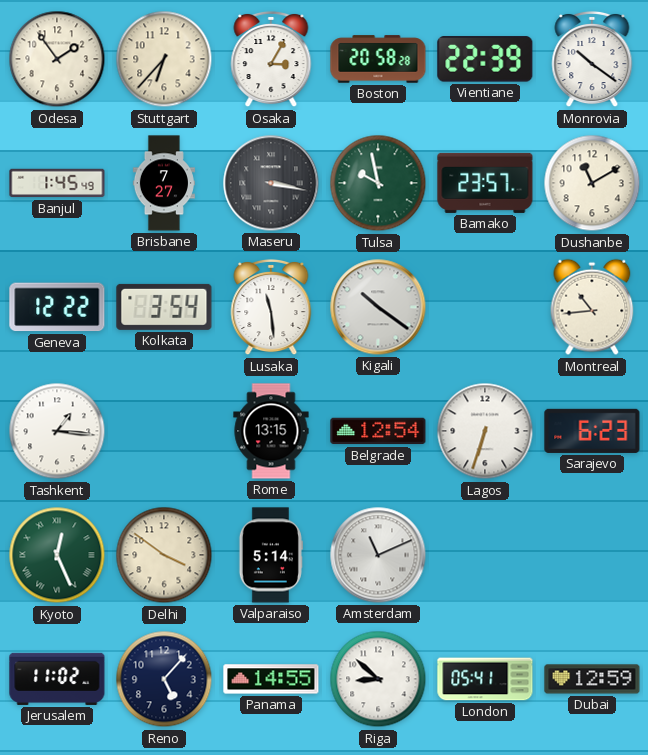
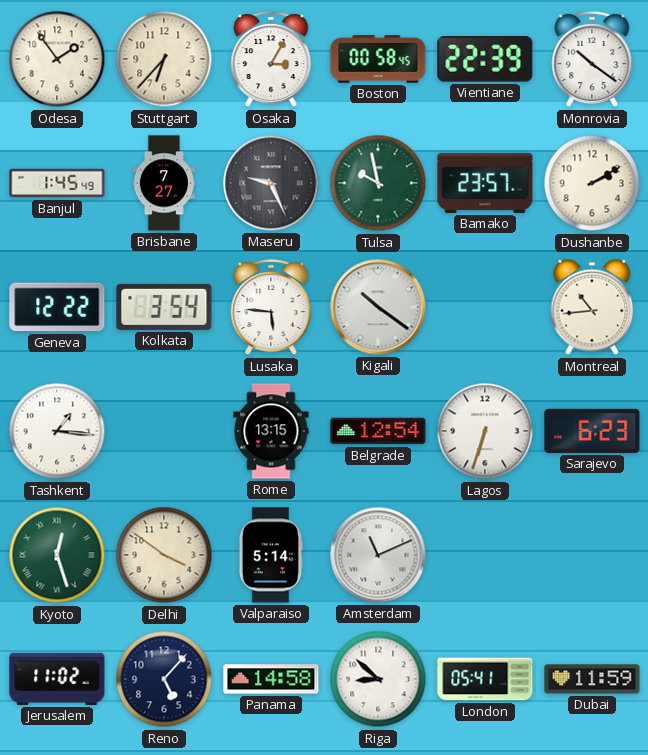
Boston: 20:58 -> 00:58 (378, 59)
Maseru: 3:17 -> 9:26 (271, 183)
Dushanbe: 11:10 -> 2:10 (592, 183)
Lusaka: 11:29 -> 5:46 (271, 307)
Kyoto: 12:26 -> 12:27 (57, 555)
Panama: 14:55 -> 14:58 (271, 679)
Dubai: 12:59 -> 11:59 (592, 679)
